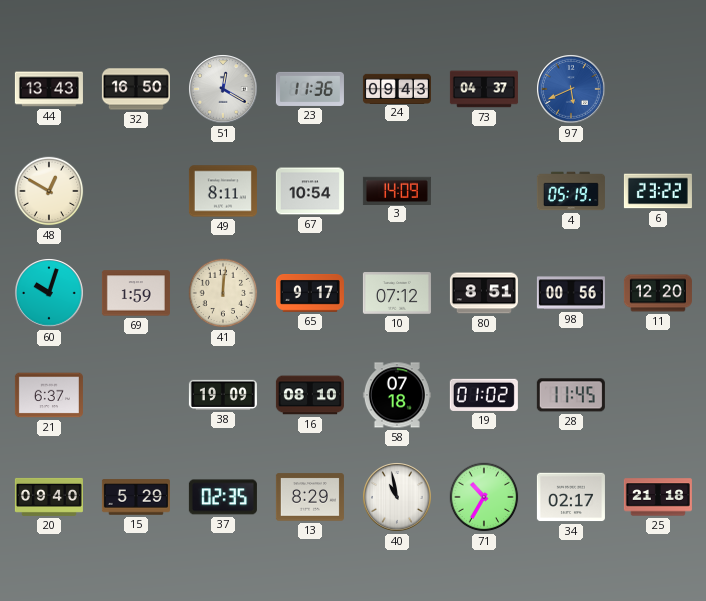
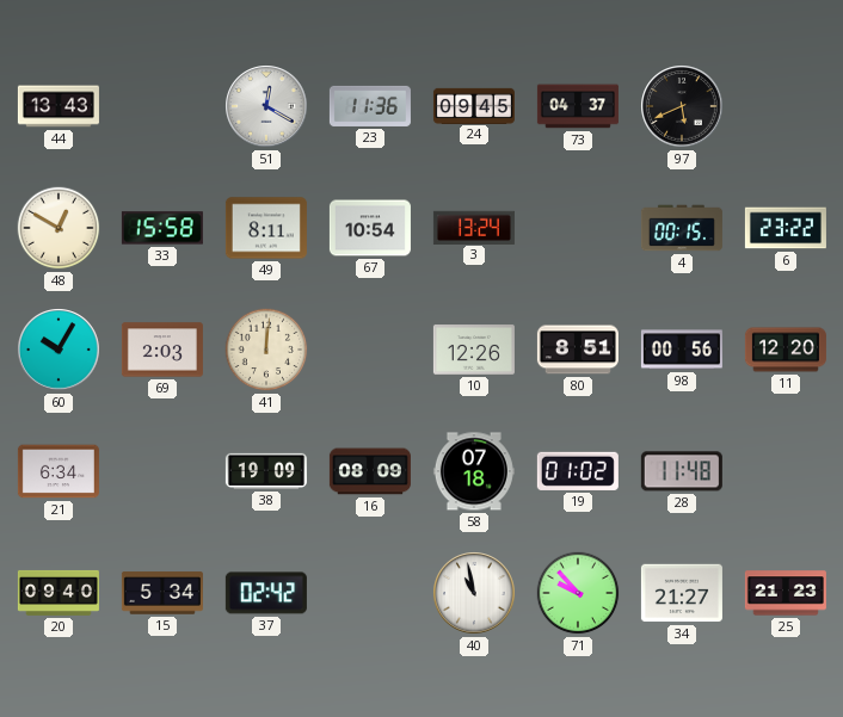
32: 16:50 -> none (136, 89)
24: 09:43 -> 09:45 (474, 105)
97 dial: blue -> black (682, 106)
33: none -> 15:58 (162, 228)
3: 14:09 -> 13:24 (474, 227)
4: 05:19 -> 00:15 (682, 228)
60: 10:03 -> 10:05 (59, 350)
69: 1:59 -> 2:03 (162, 350)
65: 9:17 -> none (310, 294)
10: 07:12 -> 12:26 (474, 350)
21: 6:37 -> 6:34 (59, 471)
16: 08:10 -> 08:09 (370, 471)
28: 11:45 -> 11:48 (682, 471)
15: 5:29 -> 5:34 (162, 593)
37: 02:35 -> 02:42 (266, 593)
13: 8:29 -> none (310, 497)
71: 10:35 -> 9:53 (578, 593)
34: 02:17 -> 21:27 (682, 593)
25: 21:18 -> 21:23 (786, 593)
